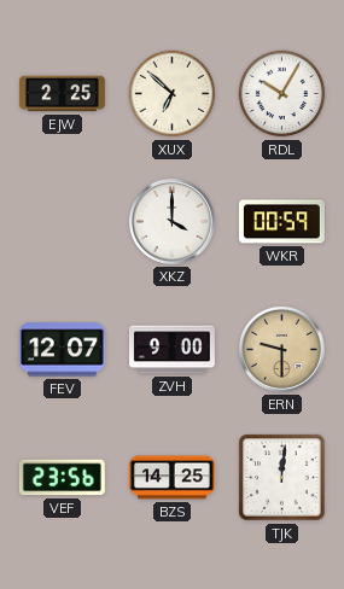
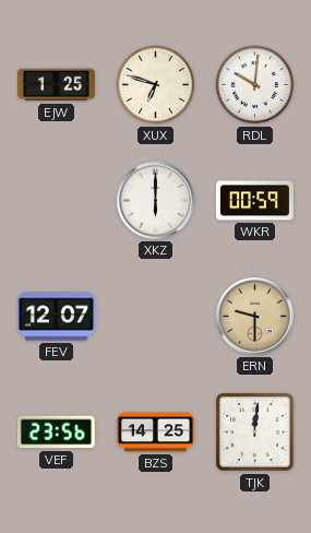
EJW: 2:25 -> 1:25 (56, 85)
XUX: 6:52 -> 6:48 (156, 85)
RDL: 10:05 -> 10:01 (255, 85)
XKZ: 4:00 -> 6:00 (155, 200)
ZVH: 9:00 -> none (171, 350)
